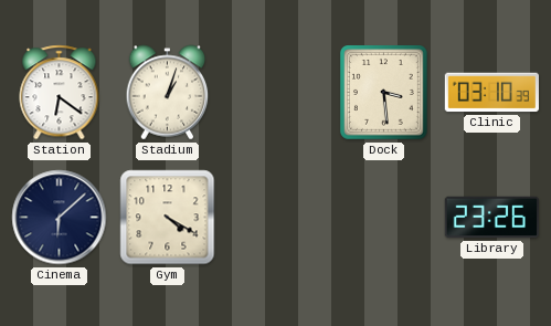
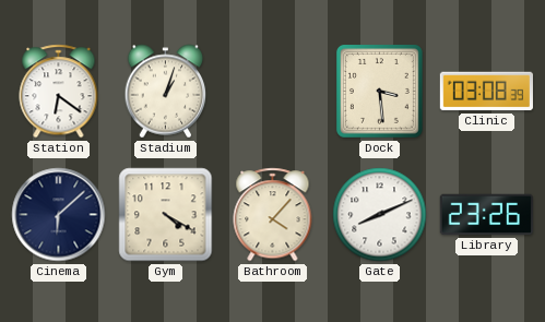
Clinic: 03:10 -> 03:08 (486, 92)
Bathroom: none -> 4:07 (273, 215)
Gate: none -> 8:11 (380, 215)
